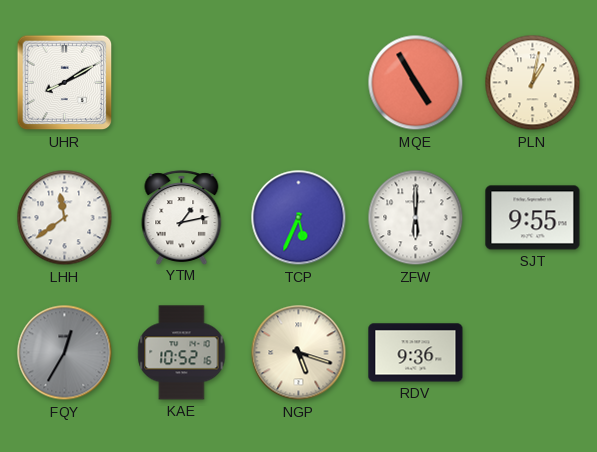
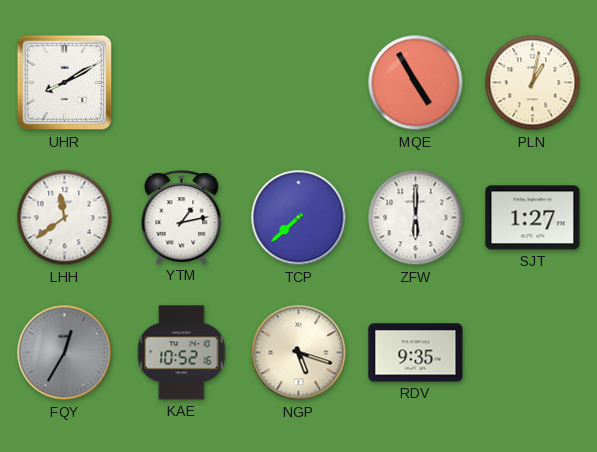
TCP: 5:34 -> 7:38 (299, 218)
SJT: 9:55 -> 1:27 (533, 218)
RDV: 9:36 -> 9:35 (416, 353)
